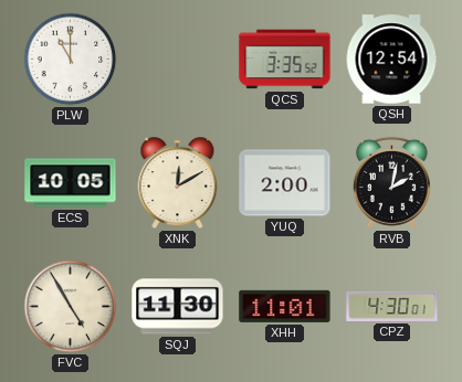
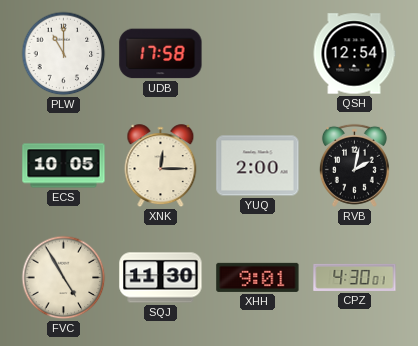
UDB: none -> 17:58 (161, 54)
QCS: 3:35 -> none (285, 60)
XNK: 12:10 -> 12:15 (161, 166)
XHH: 11:01 -> 9:01 (258, 277)
